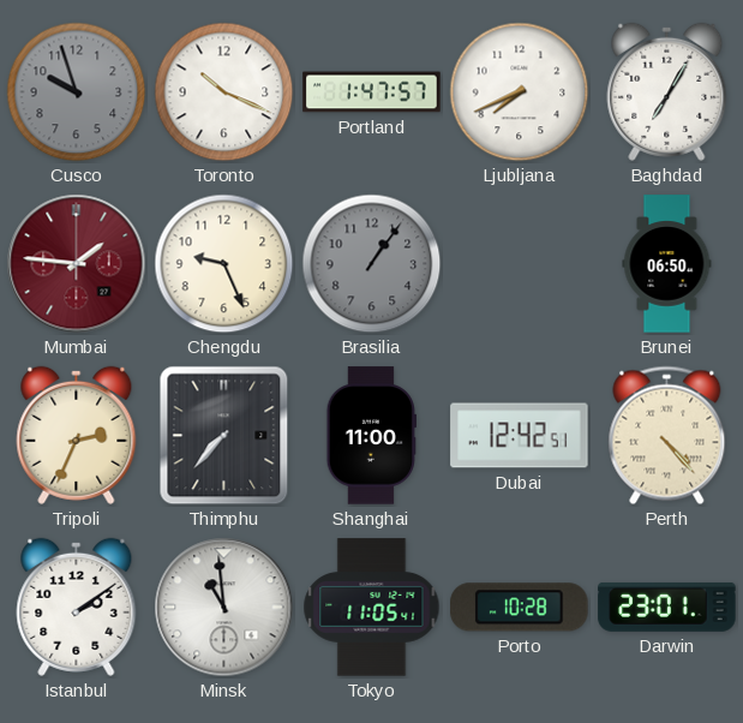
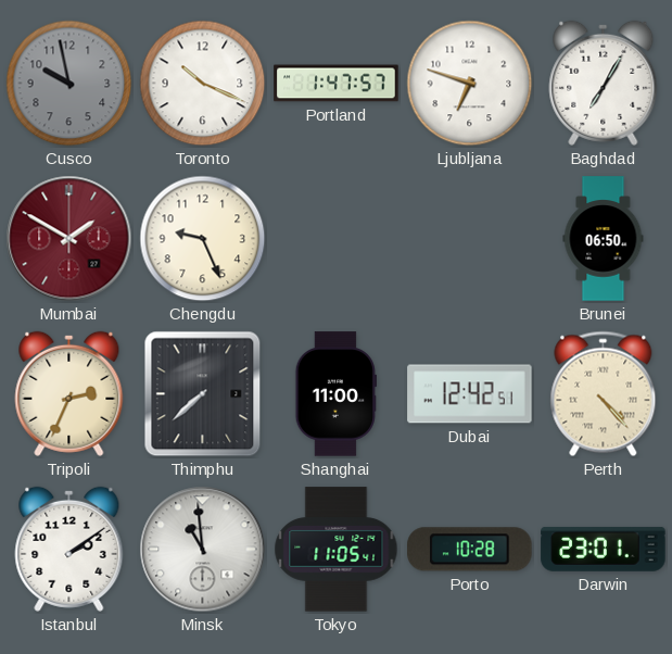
Cusco: 9:57 -> 9:58 (69, 84)
Ljubljana: 7:41 -> 6:48 (470, 84)
Mumbai: 1:46 -> 1:50 (69, 239)
Brasilia: 1:06 -> none (372, 264)
Thimphu: 7:37 -> 7:38 (203, 394)
